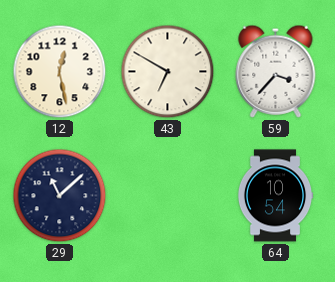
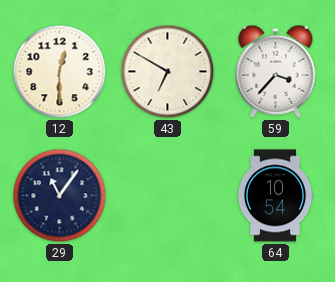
12: 12:28 -> 12:30 (60, 72)
29: 11:08 -> 11:06 (60, 196)
